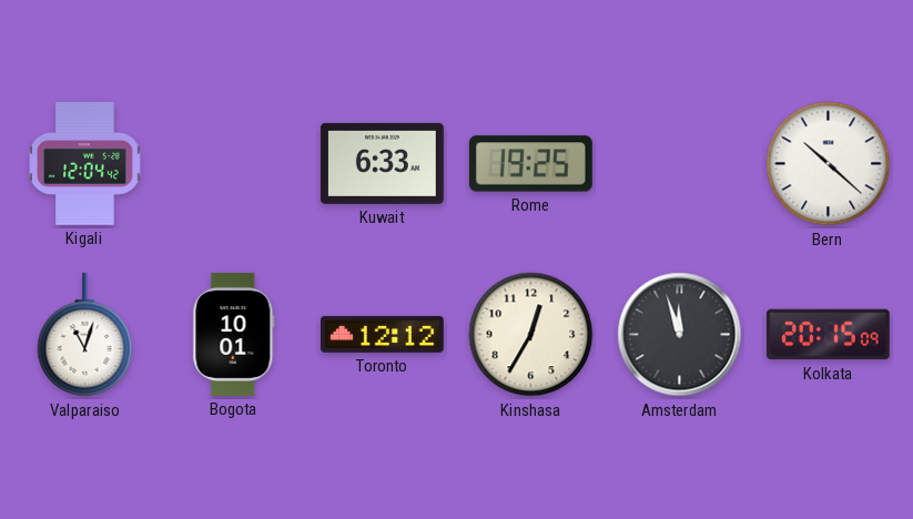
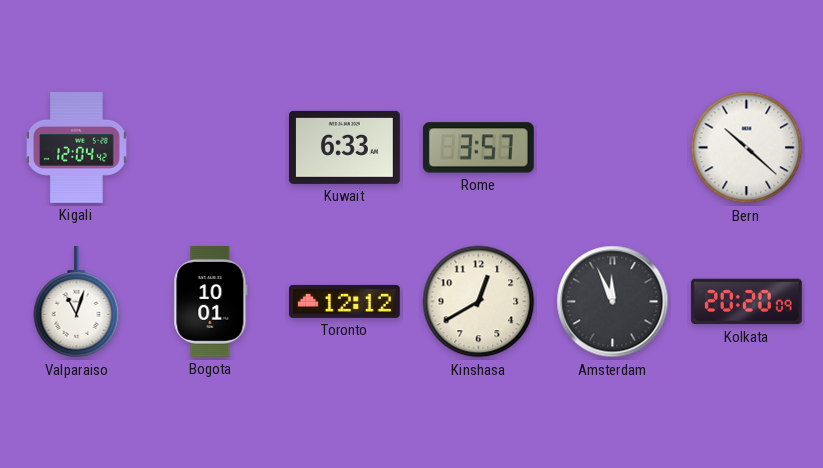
Rome: 19:25 -> 3:57 (478, 148)
Kinshasa: 12:35 -> 12:40 (479, 302)
Amsterdam: 11:57 -> 11:56 (613, 302)
Kolkata: 20:15 -> 20:20 (746, 302)
